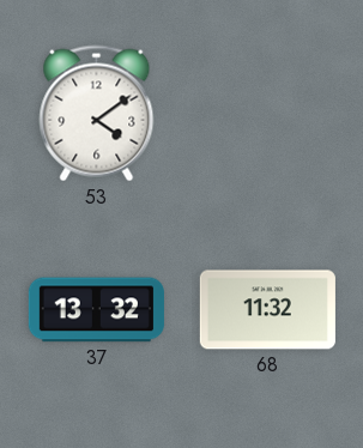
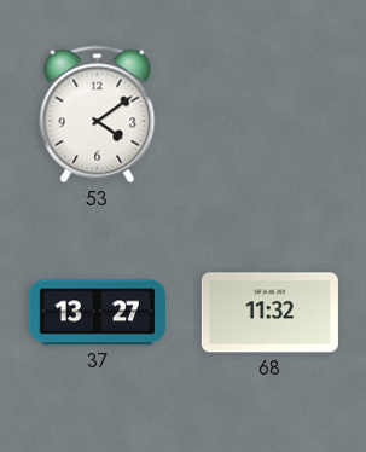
37: 13:32 -> 13:27 (97, 313)
